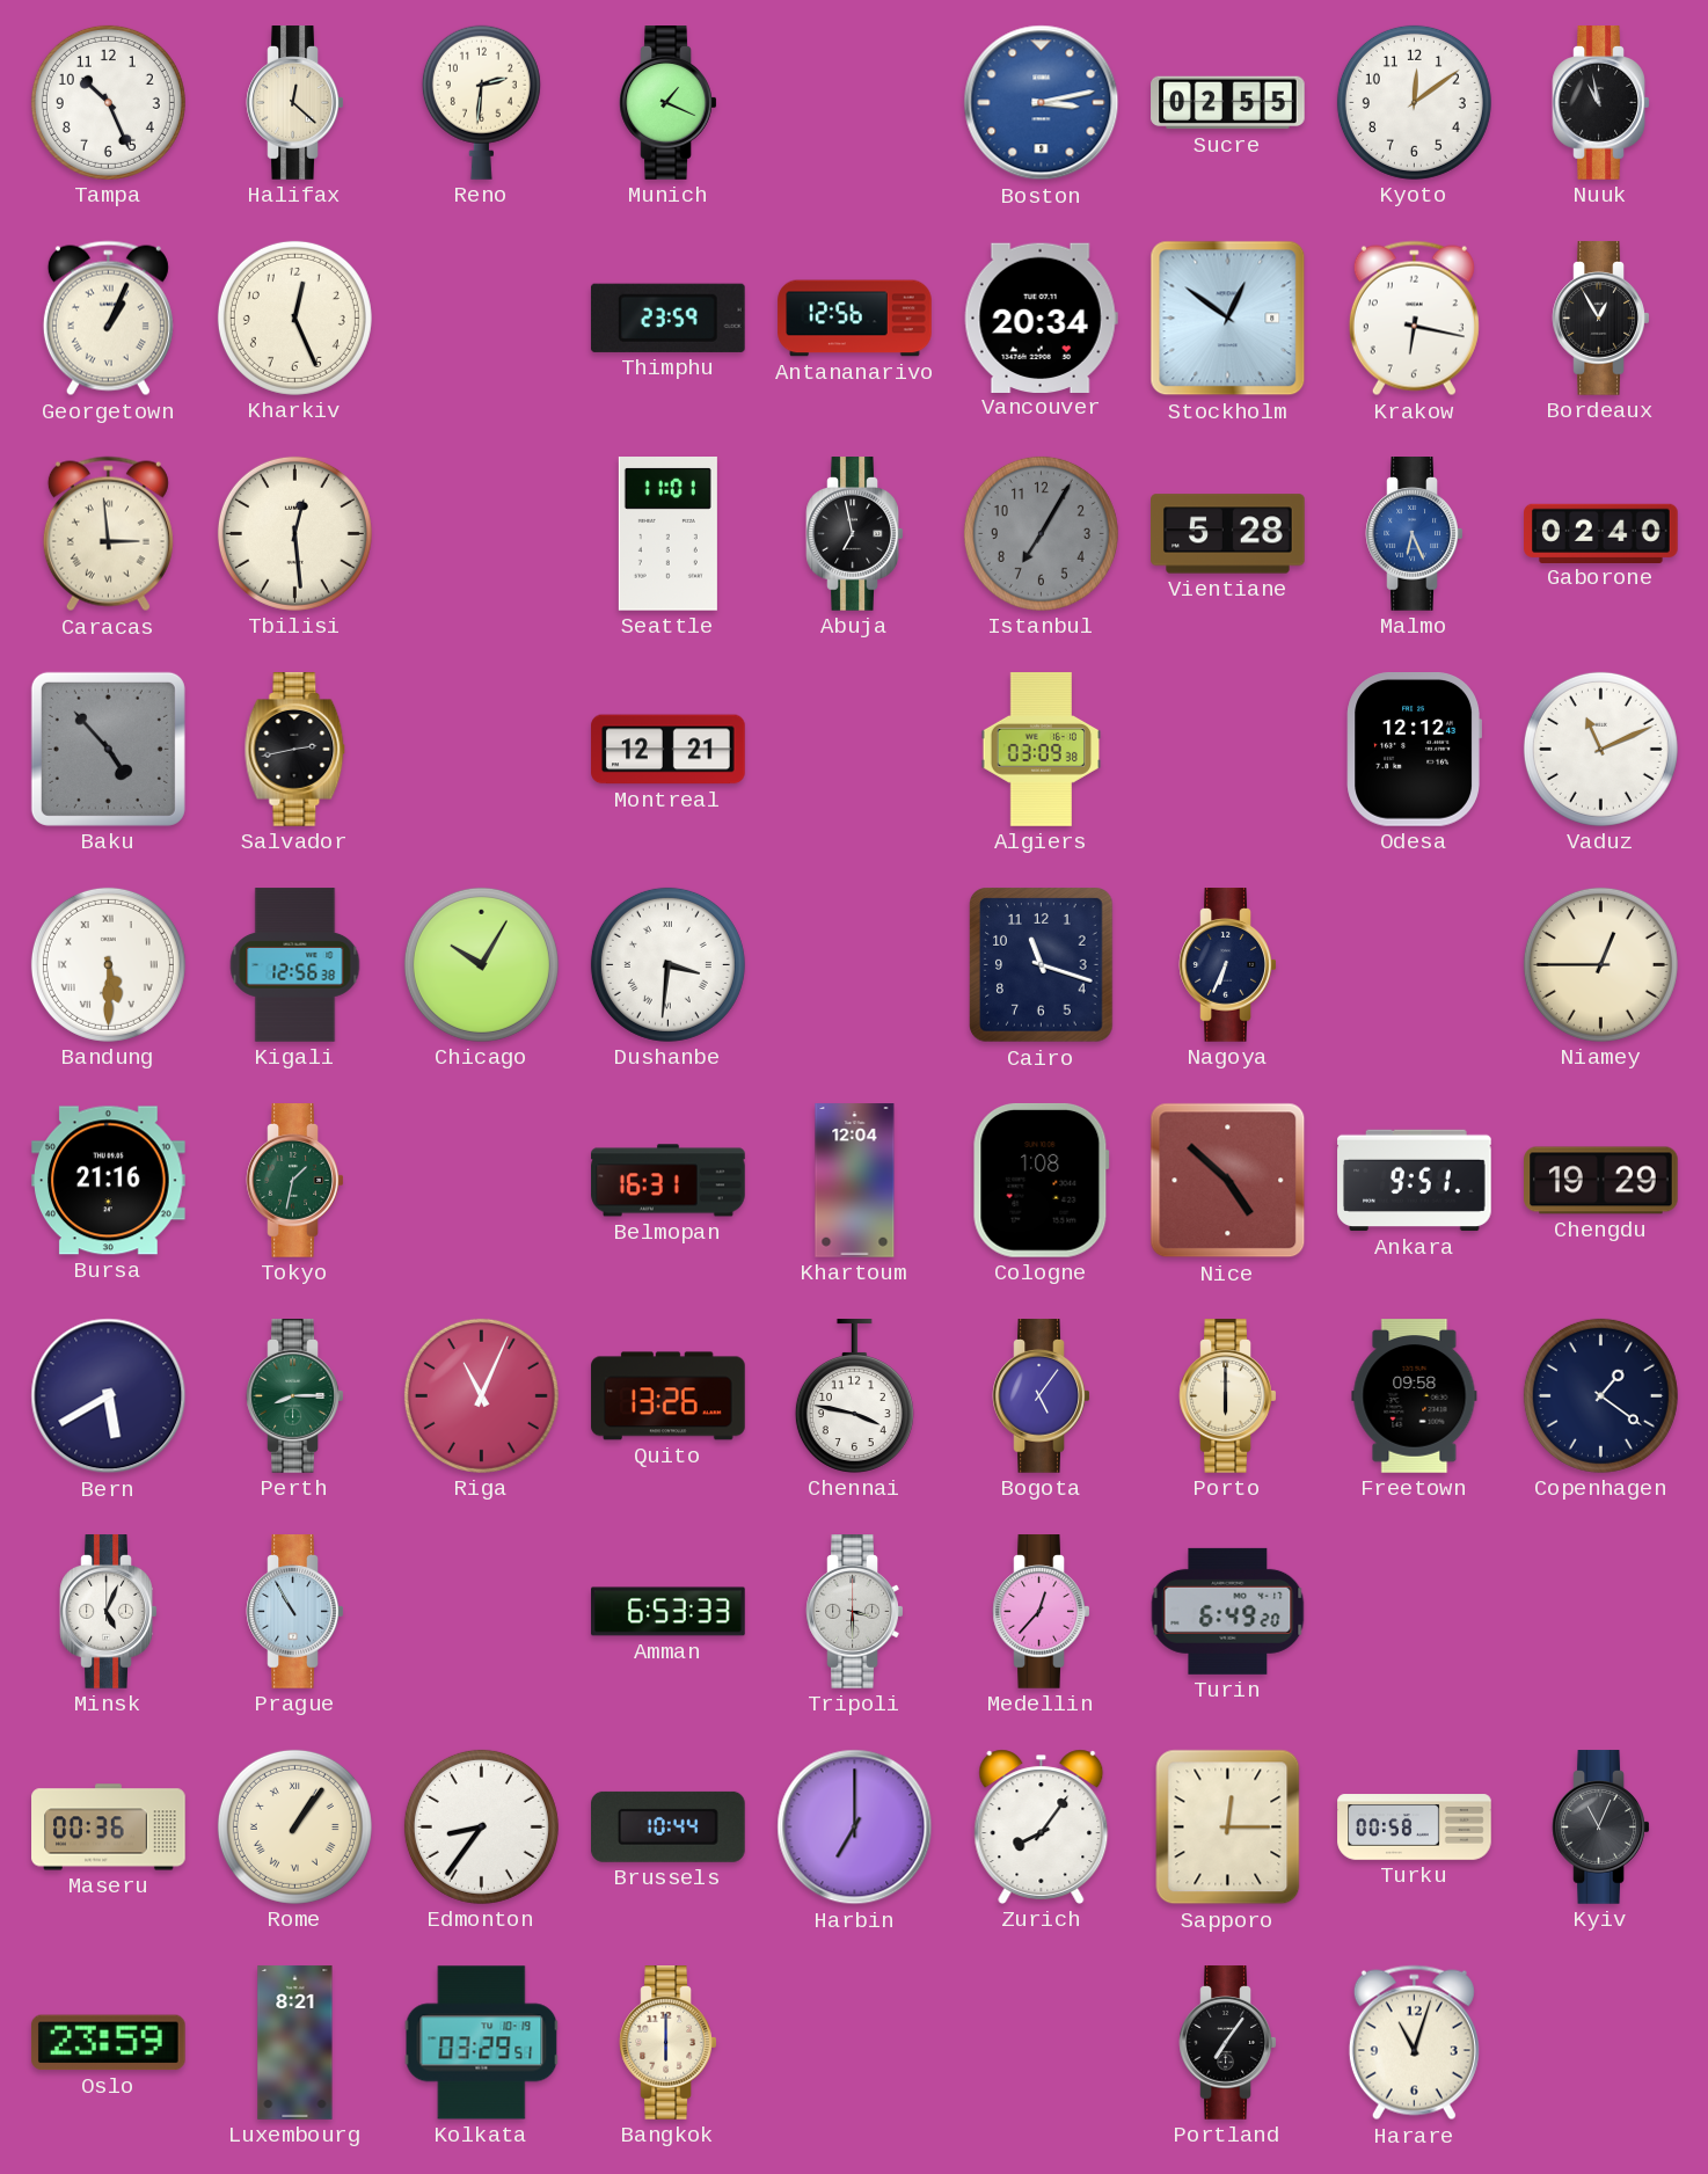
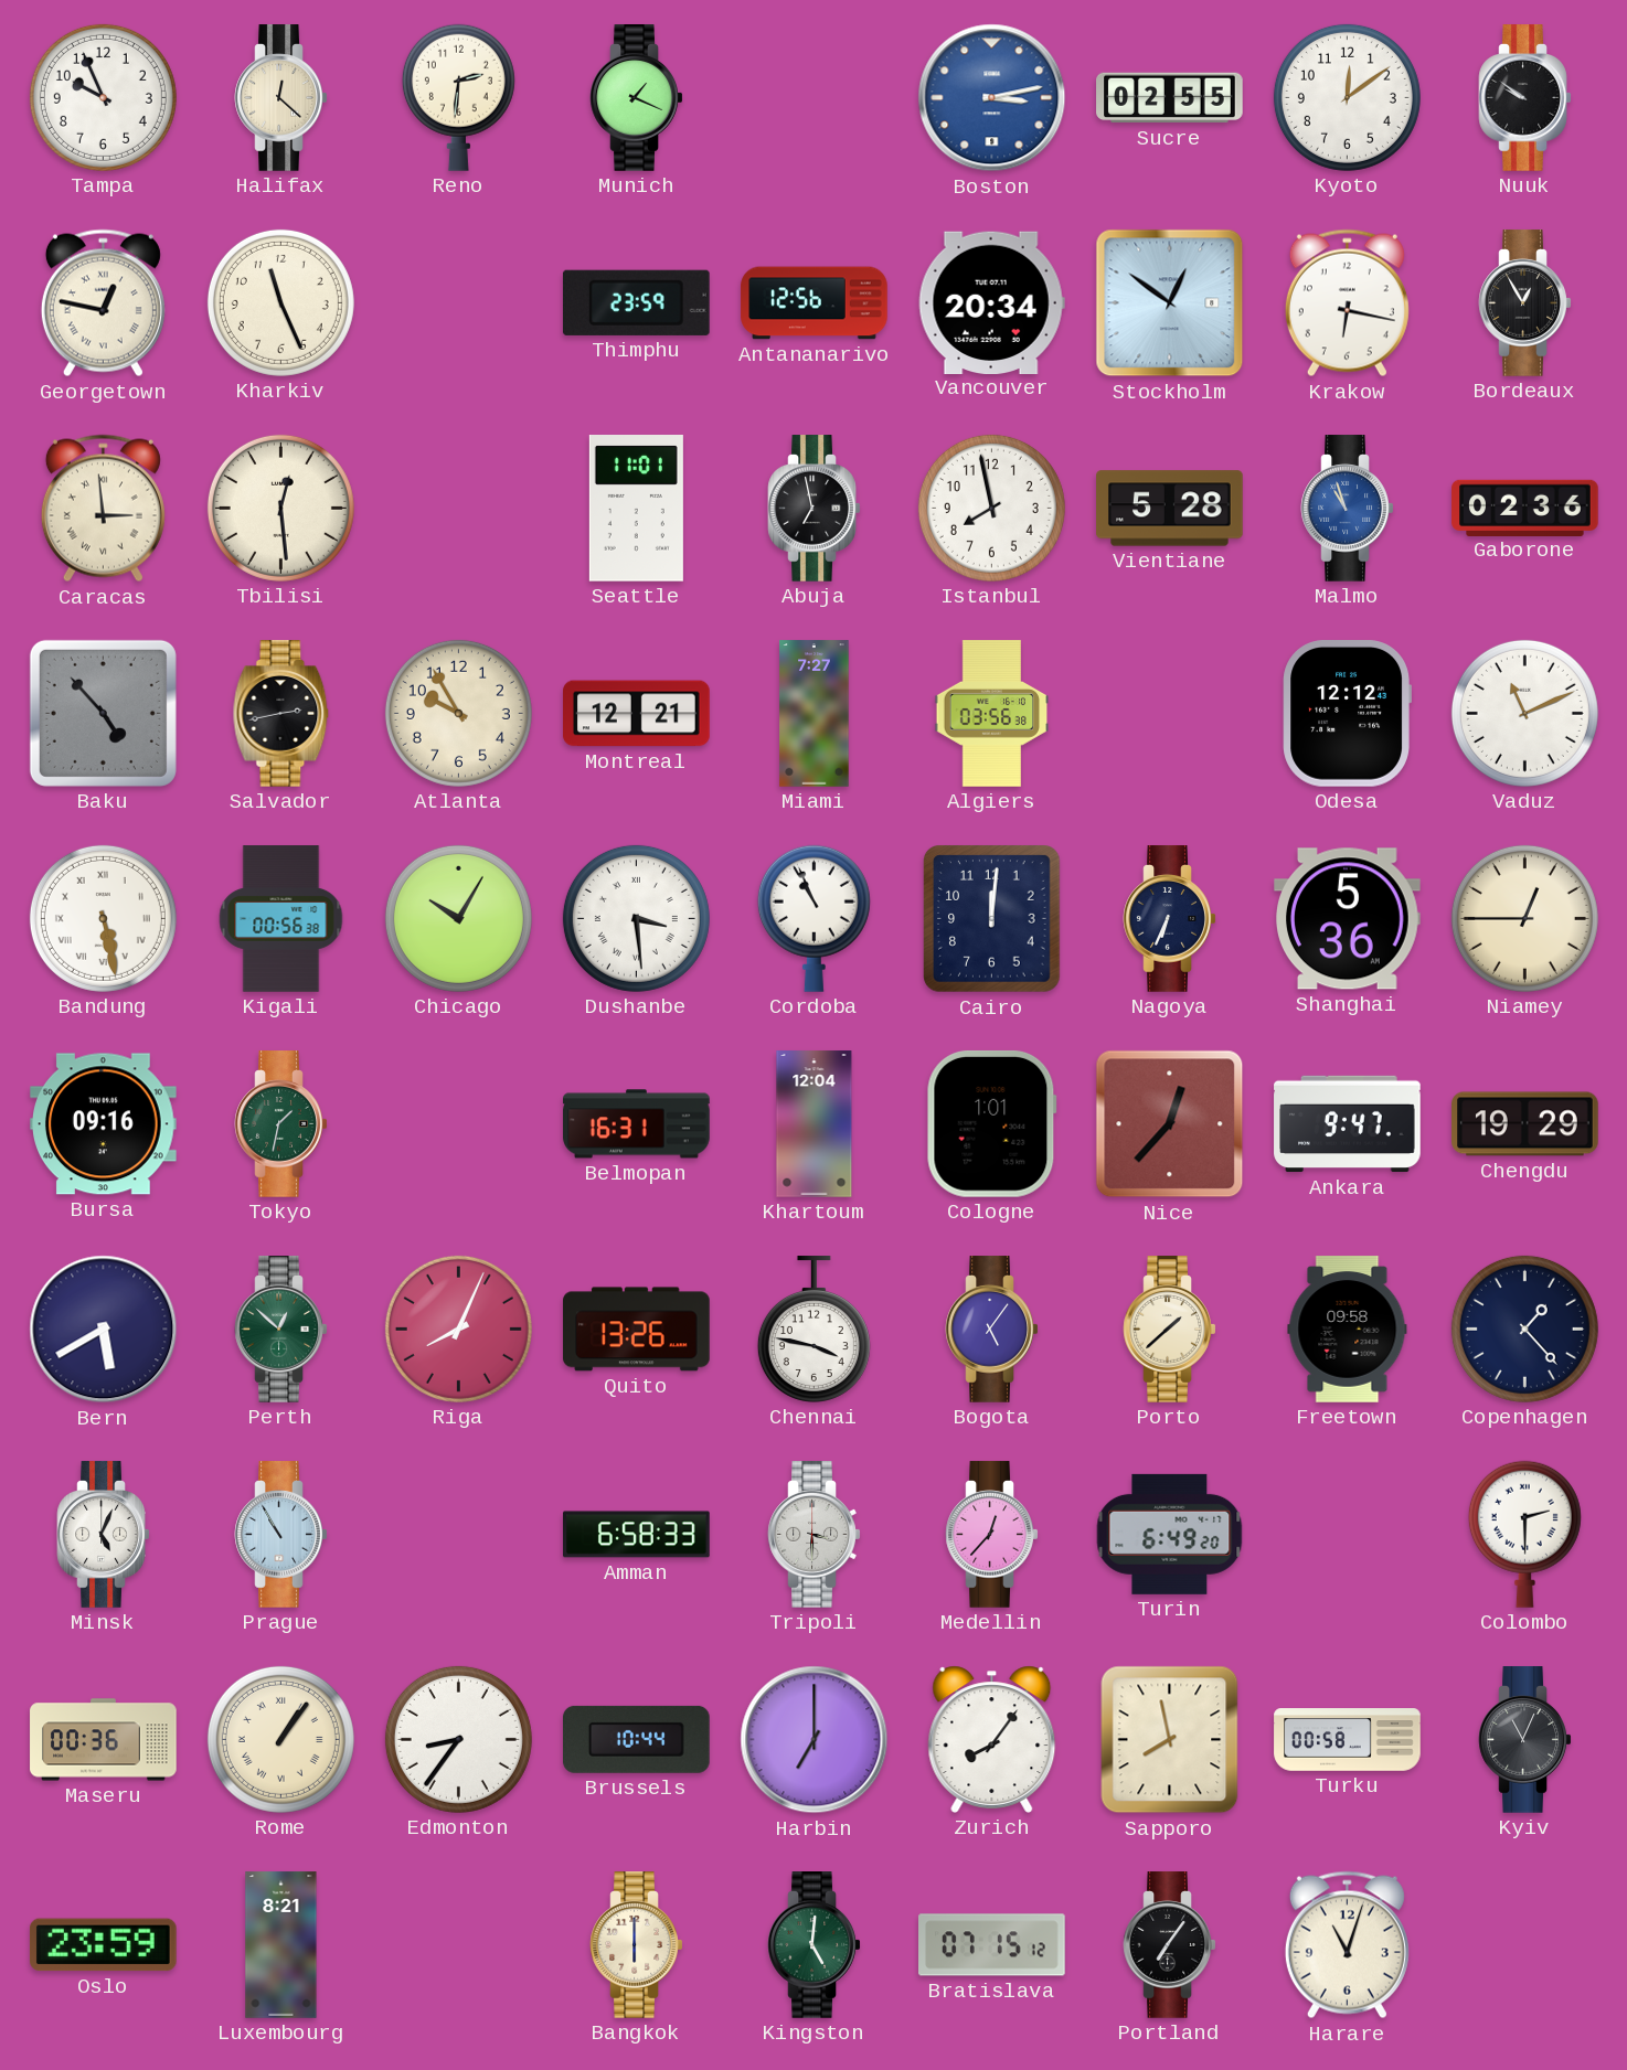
Tampa: 10:26 -> 9:56 (103, 97)
Nuuk: 10:58 -> 9:51 (1525, 98)
Georgetown: 1:04 -> 12:47 (103, 303)
Kharkiv: 12:26 -> 11:26 (280, 302)
Istanbul: 7:05 -> 7:58 (991, 508)
Istanbul dial: grey -> white (991, 508)
Malmo: 6:26 -> 10:57 (1348, 509)
Gaborone: 02:40 -> 02:36 (1525, 508)
Atlanta: none -> 9:55 (458, 713)
Miami: none -> 7:27 (815, 714)
Algiers: 03:09 -> 03:56 (992, 714)
Bandung: 5:30 -> 5:28 (103, 918)
Kigali: 12:56 -> 00:56 (281, 919)
Dushanbe: 3:31 -> 3:29 (636, 918)
Cordoba: none -> 10:56 (813, 918)
Cairo: 11:18 -> 12:01 (992, 919)
Shanghai: none -> 5:36 (1348, 919)
Bursa: 21:16 -> 09:16 (104, 1124)
Cologne: 1:08 -> 1:01 (991, 1123)
Nice: 4:52 -> 12:37 (1170, 1124)
Ankara: 9:51 -> 9:47 (1348, 1124)
Perth: 8:15 -> 12:52 (281, 1330)
Riga: 11:04 -> 8:04 (458, 1329)
Porto: 6:00 -> 1:38 (1170, 1330)
Copenhagen: 1:21 -> 1:23 (1524, 1329)
Amman: 6:53 -> 6:58 (637, 1535)
Colombo: none -> 2:30 (1524, 1534)
Sapporo: 12:15 -> 7:58 (1170, 1740)
Kolkata: 03:29 -> none (482, 2043)
Kingston: none -> 5:01 (815, 1945)
Bratislava: none -> 07:15 (992, 1945)
